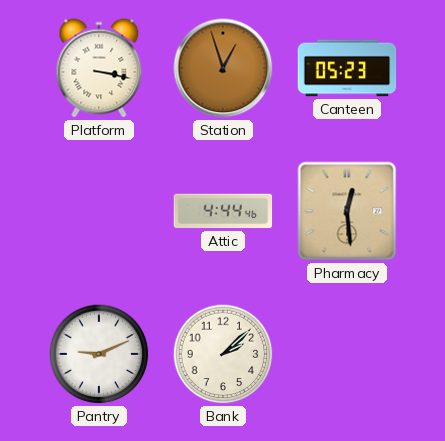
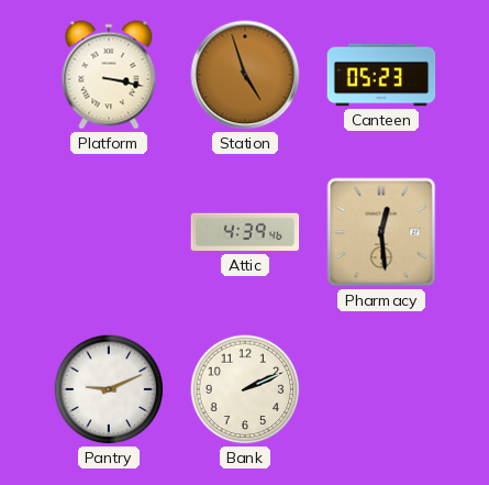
Station: 12:57 -> 4:57 (245, 75)
Attic: 4:44 -> 4:39 (245, 232)
Bank: 2:08 -> 2:11 (245, 389)
